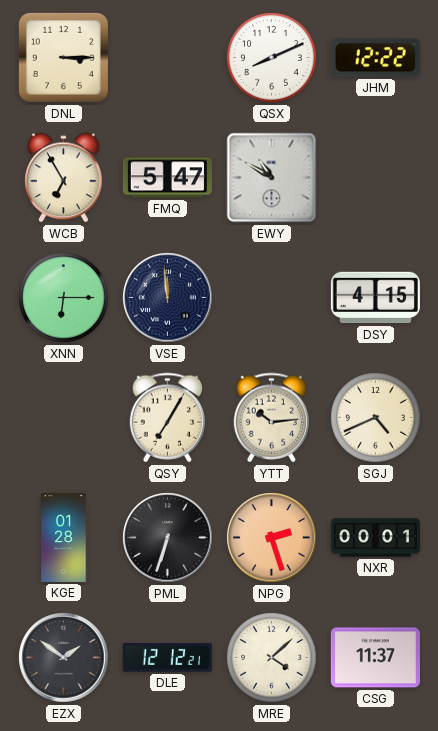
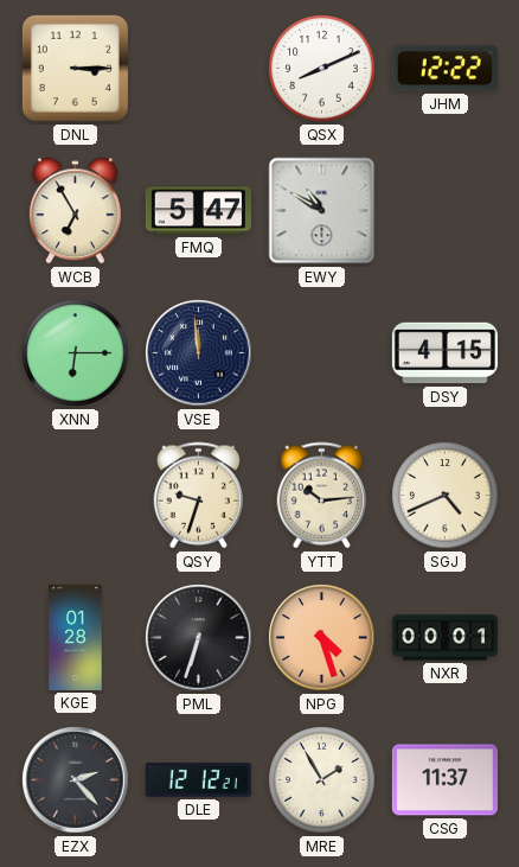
QSY: 7:05 -> 9:33 (199, 496)
NPG: 2:27 -> 4:27 (322, 638)
EZX: 1:51 -> 2:23 (76, 780)
MRE: 4:08 -> 1:55 (322, 780)
